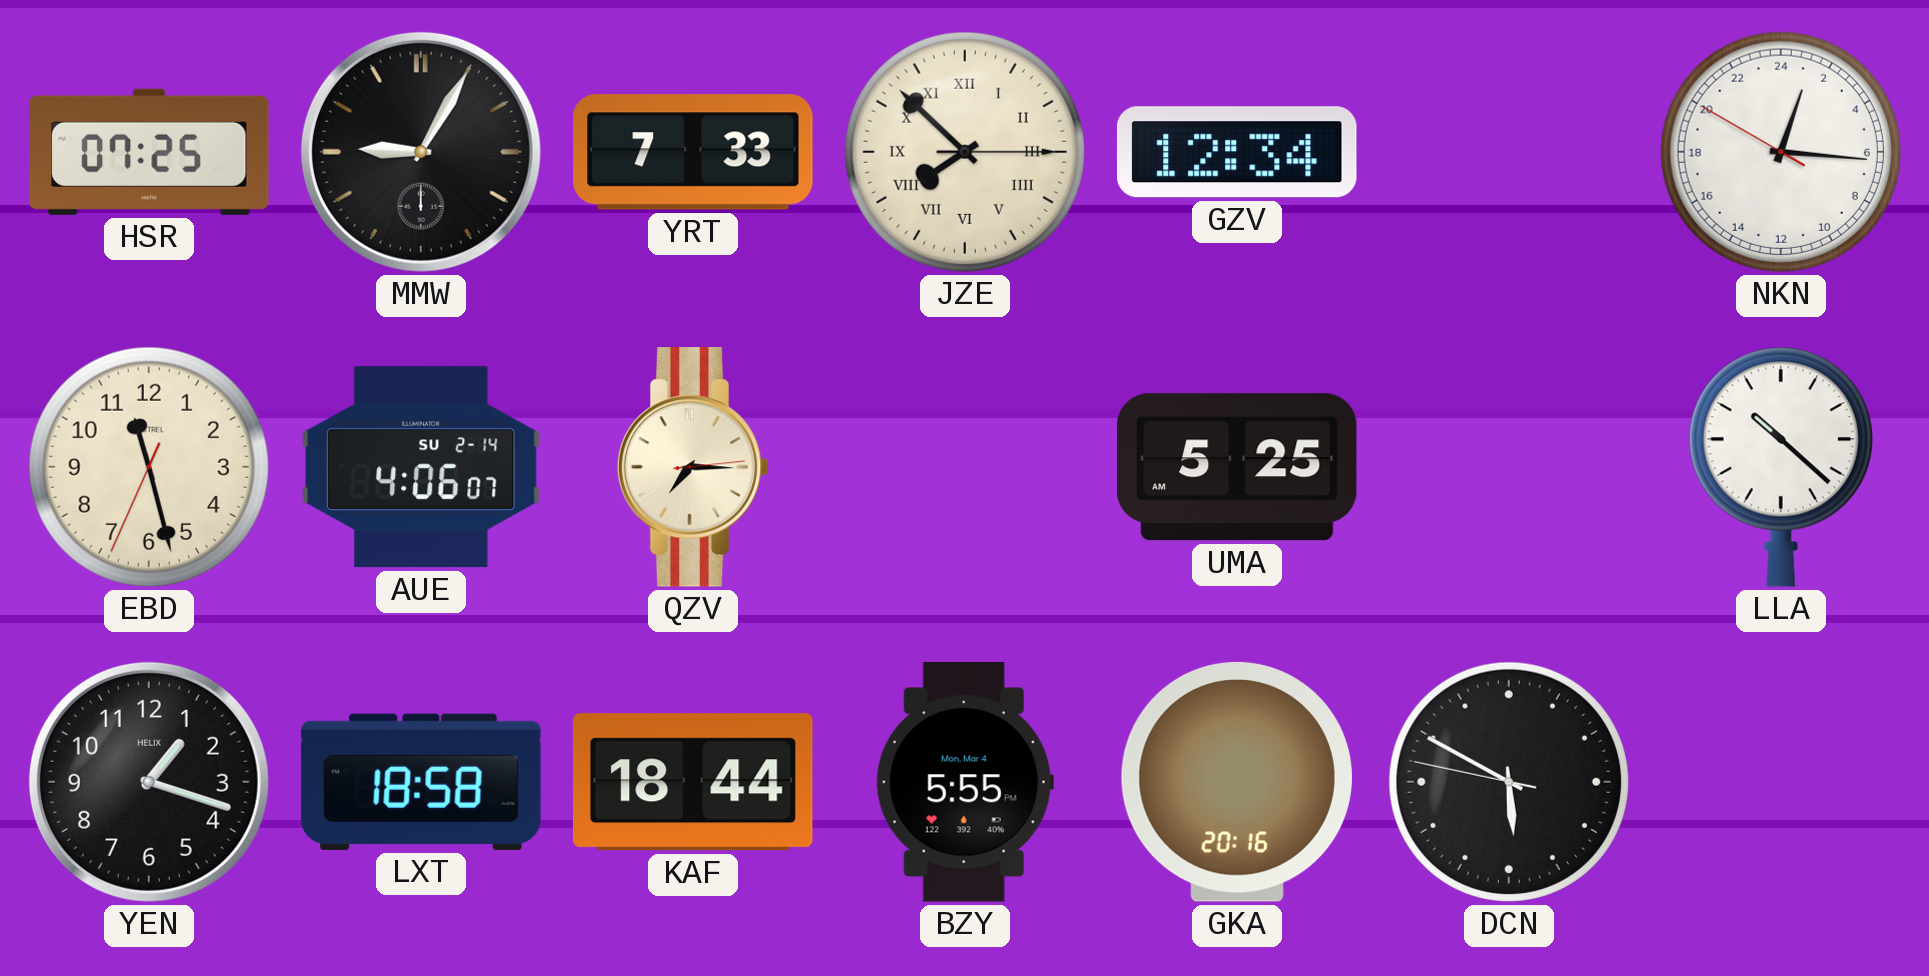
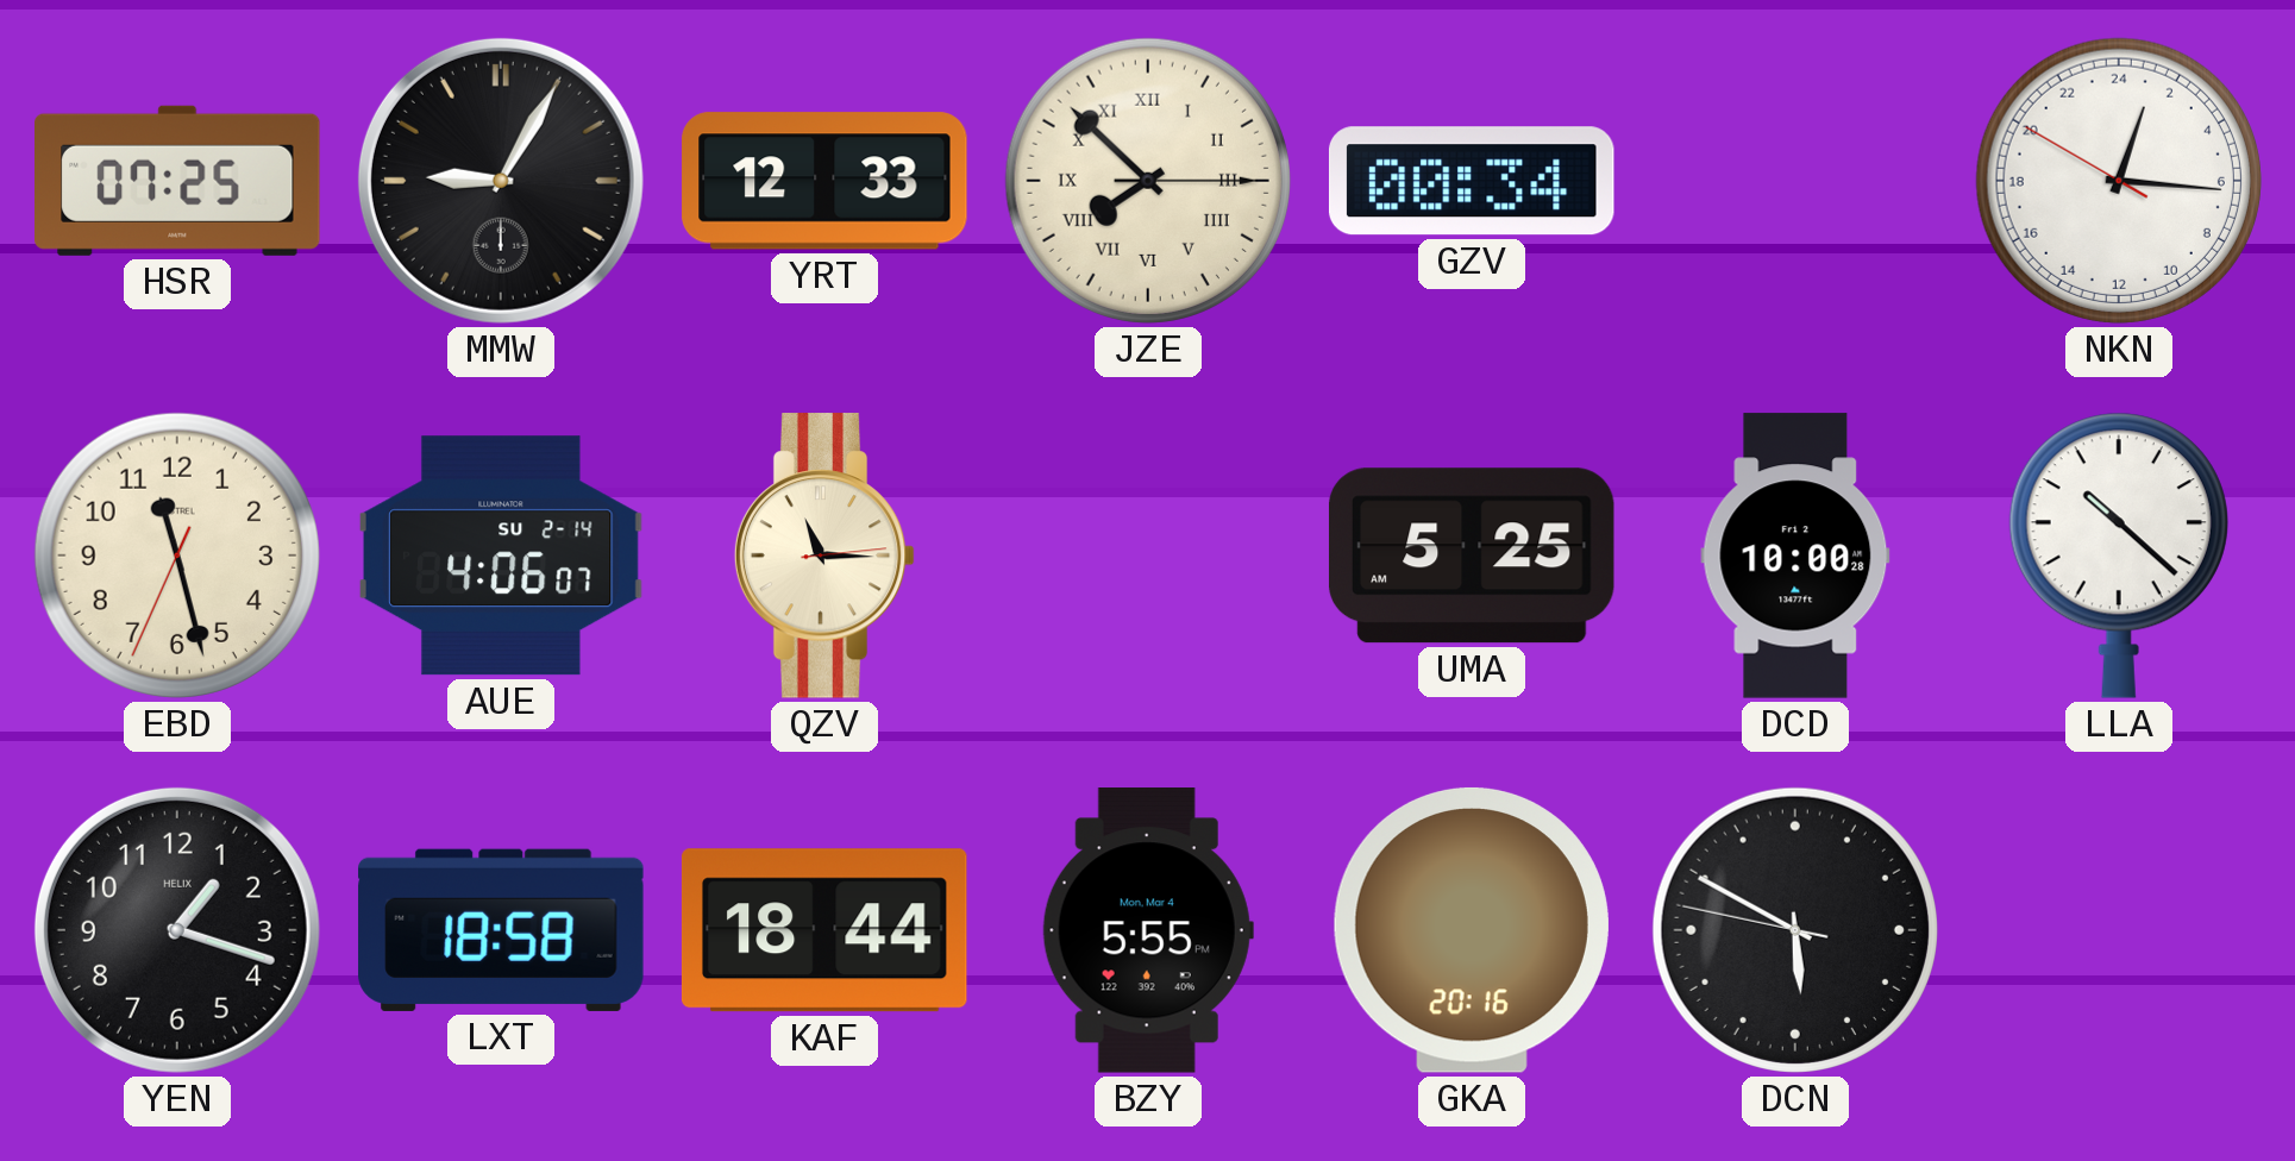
YRT: 7:33 -> 12:33 (824, 181)
GZV: 12:34 -> 00:34 (1472, 181)
QZV: 7:15 -> 11:15 (824, 556)
DCD: none -> 10:00 (1795, 556)
